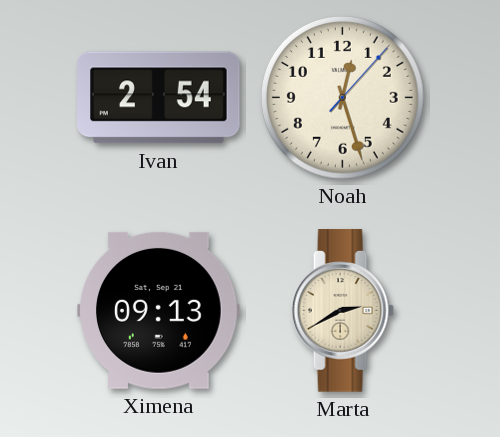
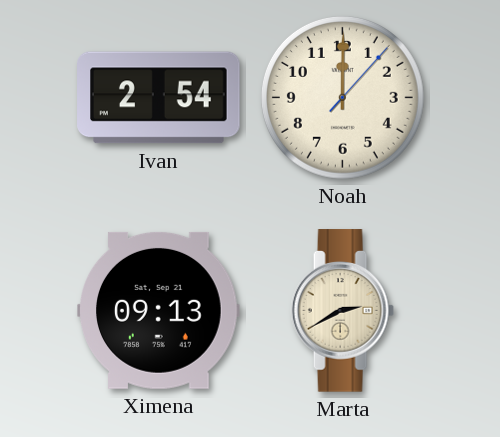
Noah: 12:27 -> 12:00 (342, 97)
